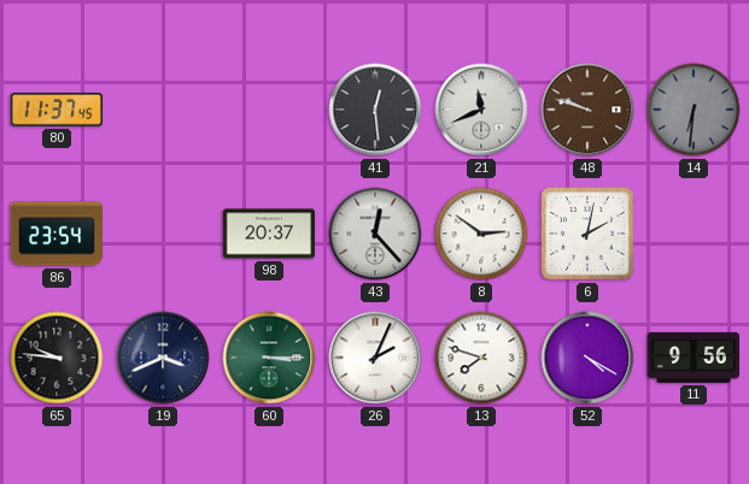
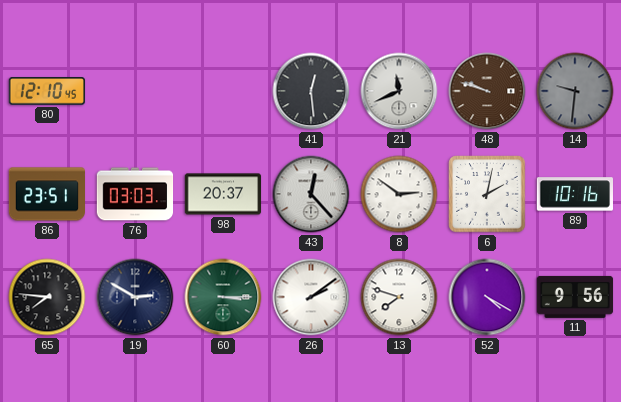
80: 11:37 -> 12:10 (47, 91)
14: 6:31 -> 9:31 (575, 91)
86: 23:54 -> 23:51 (47, 194)
76: none -> 03:03 (135, 194)
89: none -> 10:16 (574, 194)
65: 9:46 -> 7:46 (47, 297)
19: 3:41 -> 2:50 (135, 297)
26: 2:04 -> 2:09 (311, 297)
